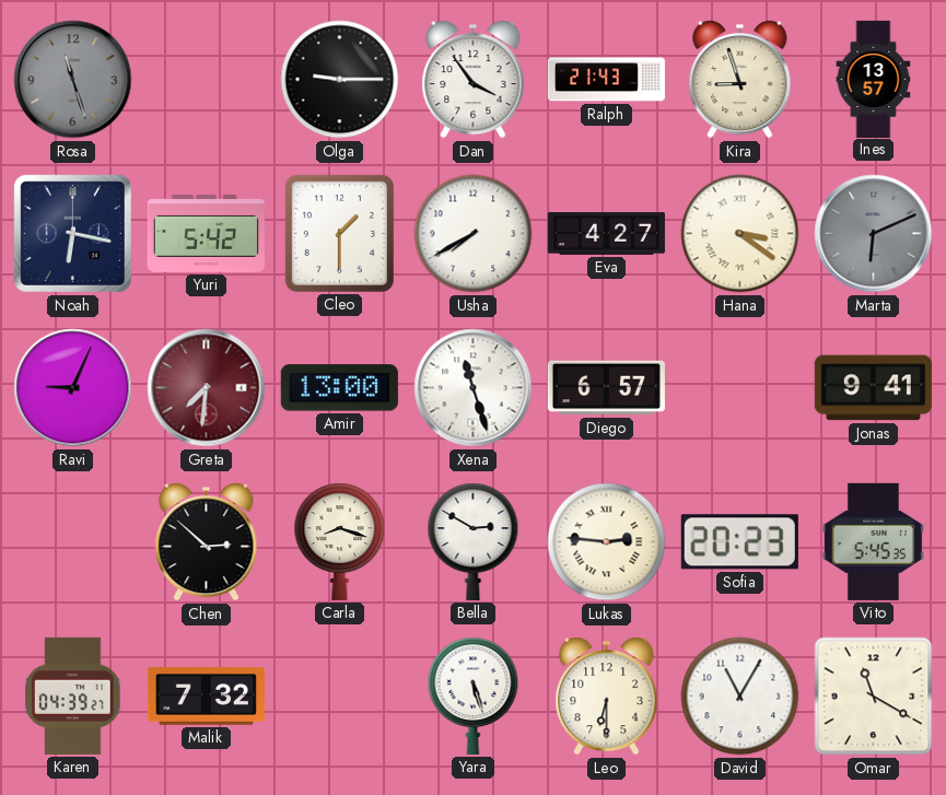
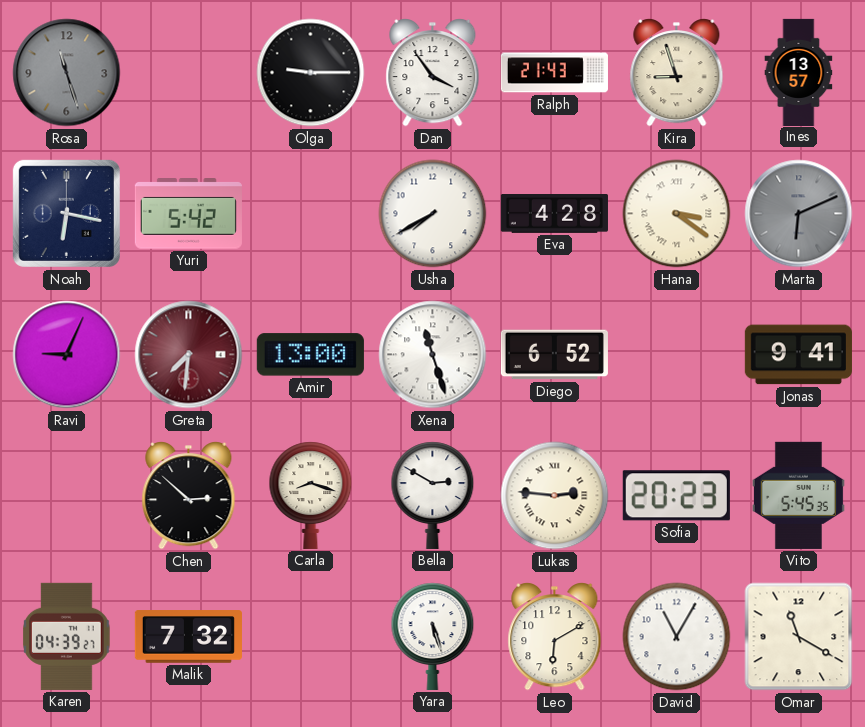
Cleo: 1:30 -> none (339, 233)
Eva: 4:27 -> 4:28 (554, 214)
Diego: 6:57 -> 6:52 (554, 355)
Leo: 6:30 -> 6:10 (555, 637)
